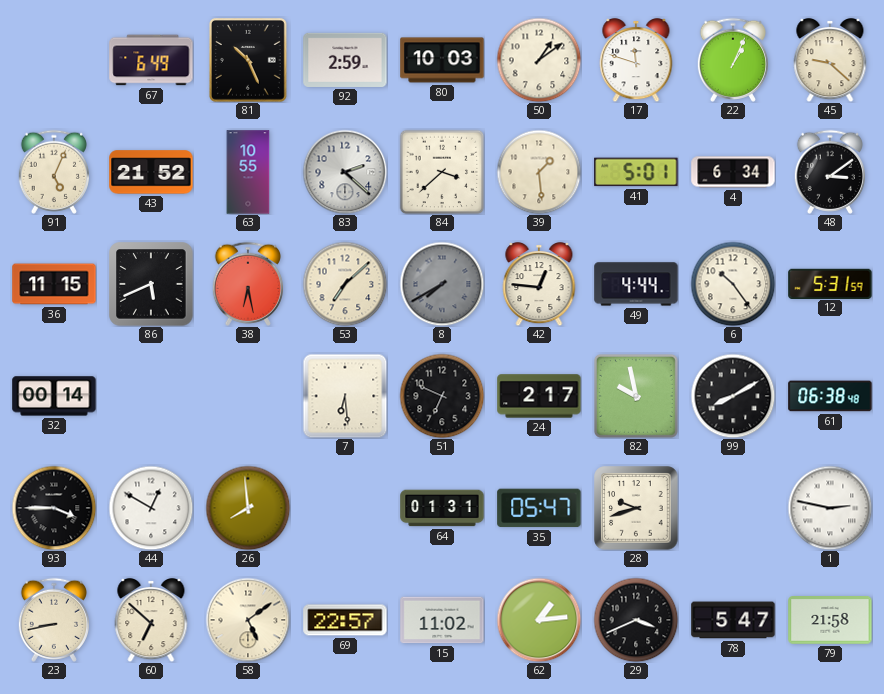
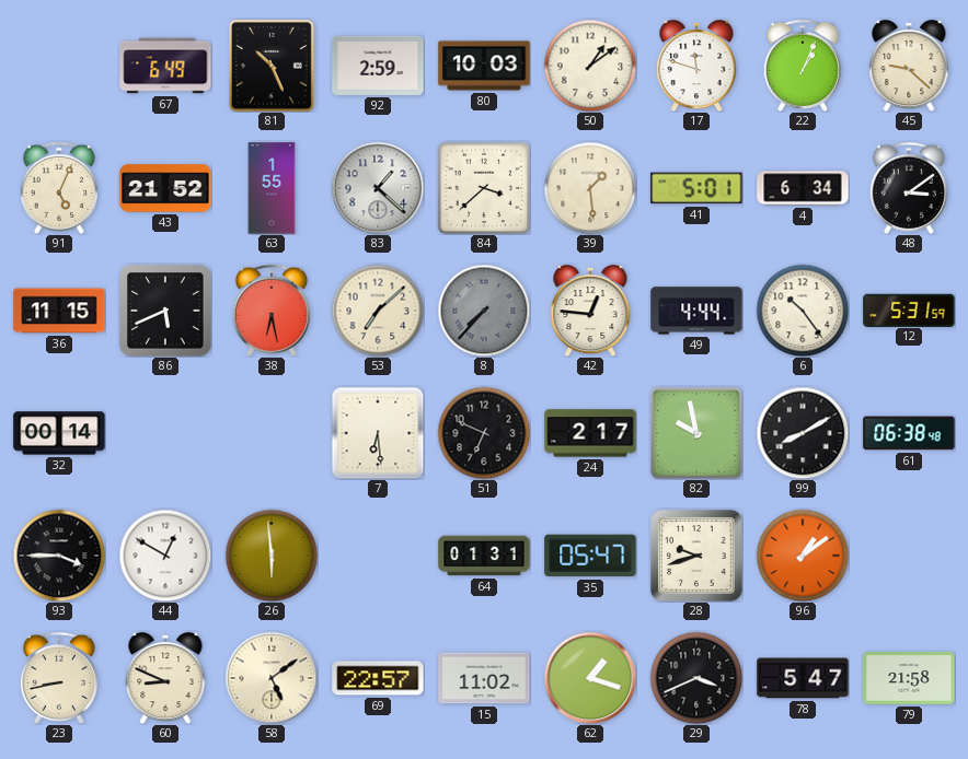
63: 10:55 -> 1:55 (272, 188)
83: 2:22 -> 1:22 (378, 188)
8: 7:40 -> 7:37 (484, 311)
26: 7:59 -> 5:59 (272, 556)
96: none -> 1:09 (803, 556)
1: 2:47 -> none (830, 508)
60: 6:52 -> 8:49 (165, 678)
62: 1:14 -> 1:18 (590, 678)
